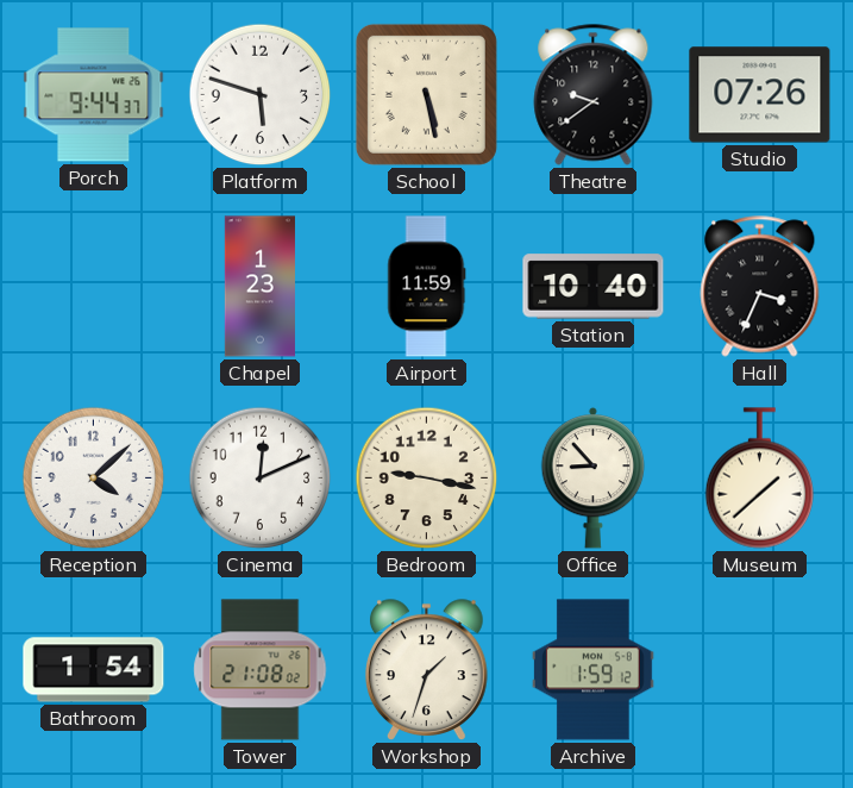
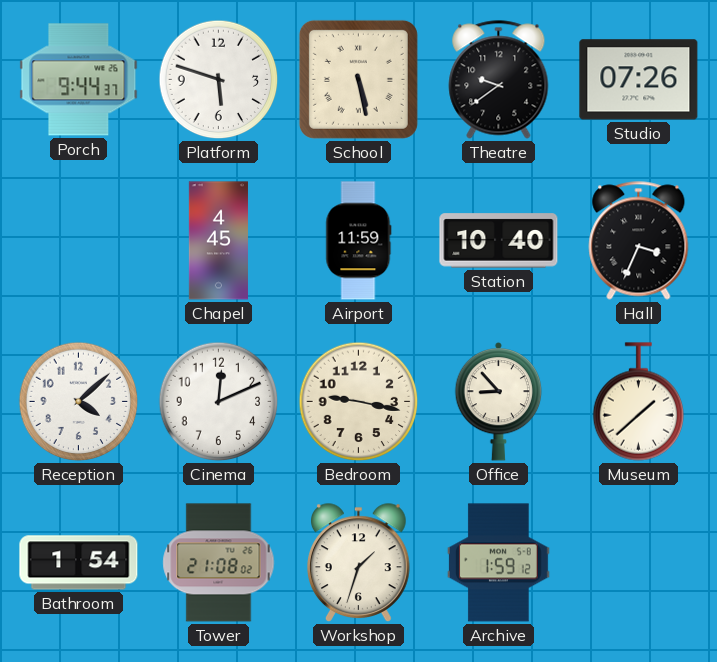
Chapel: 1:23 -> 4:45 (218, 241)
